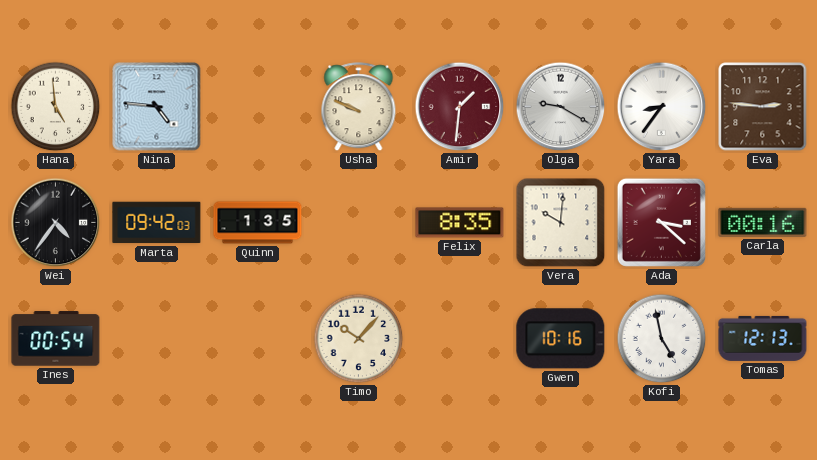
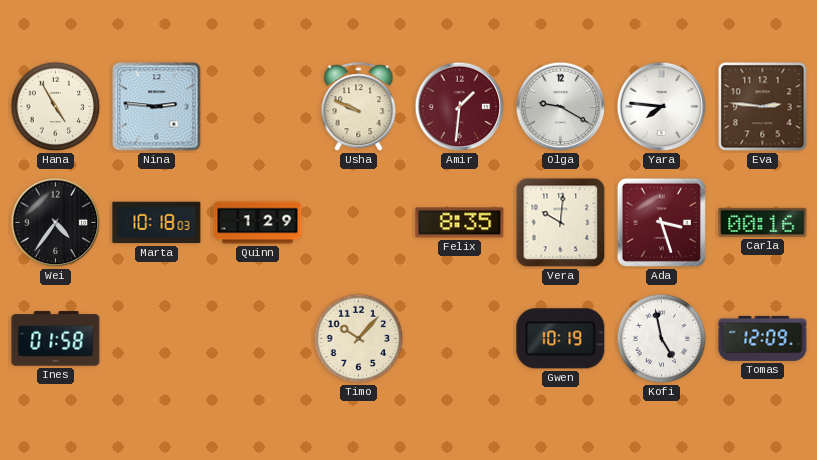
Hana: 4:59 -> 4:55 (56, 107)
Nina: 4:46 -> 2:46 (157, 107)
Yara: 8:36 -> 7:46 (662, 107)
Marta: 09:42 -> 10:18 (157, 223)
Quinn: 1:35 -> 1:29 (258, 223)
Ada: 3:22 -> 3:27 (661, 222)
Ines: 00:54 -> 01:58 (56, 339)
Gwen: 10:16 -> 10:19 (561, 339)
Tomas: 12:13 -> 12:09 (763, 338)
